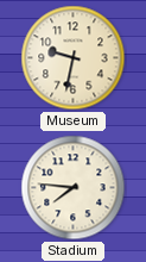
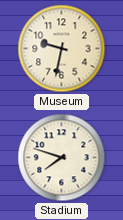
Stadium: 7:46 -> 7:48 (62, 158)
